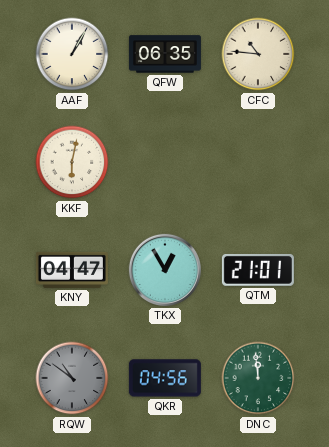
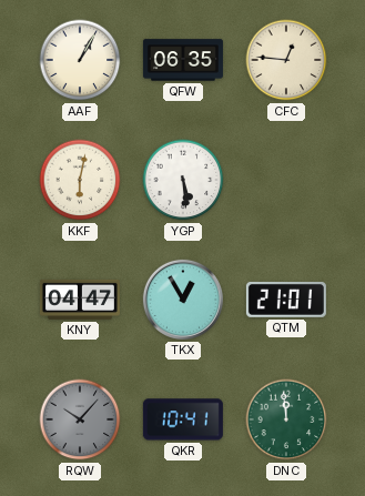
CFC: 10:46 -> 12:46 (286, 60)
YGP: none -> 5:29 (183, 180)
RQW: 10:51 -> 10:07 (80, 419)
QKR: 04:56 -> 10:41 (183, 419)
